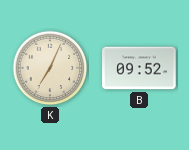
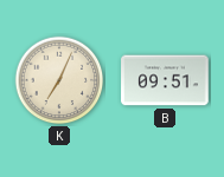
B: 09:52 -> 09:51 (165, 80)
